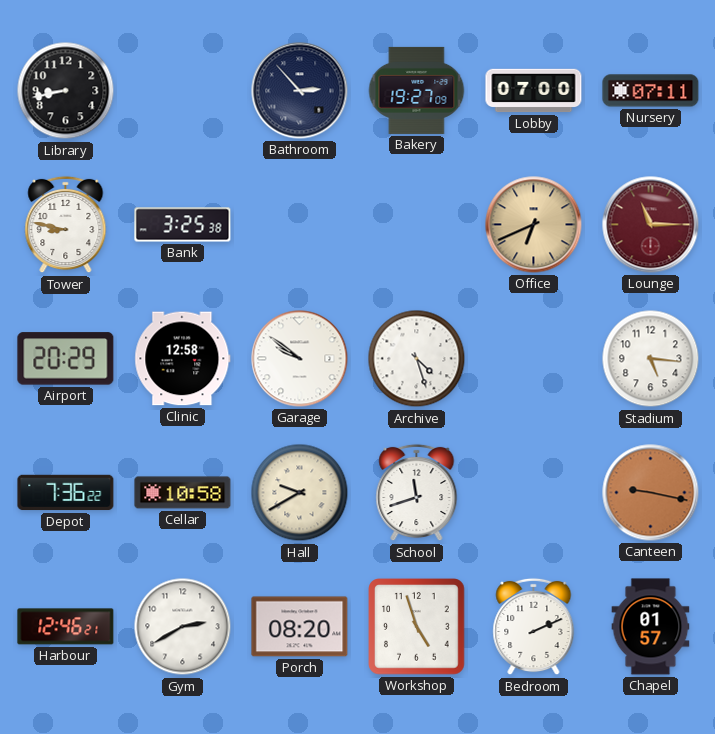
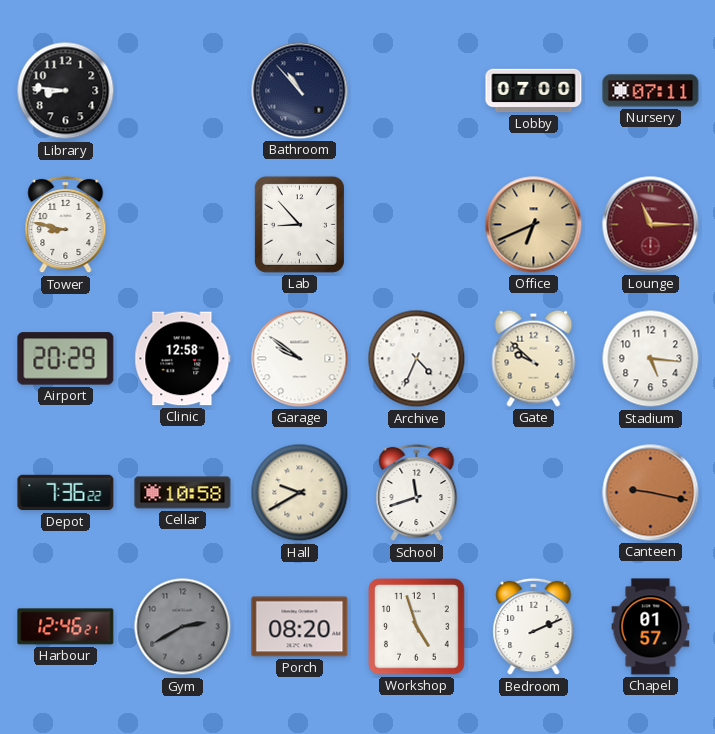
Library: 8:43 -> 8:46 (66, 91)
Bathroom: 2:53 -> 10:53 (300, 91)
Bakery: 19:27 -> none (417, 90)
Bank: 3:25 -> none (183, 225)
Lab: none -> 8:53 (299, 224)
Archive: 4:27 -> 4:34 (417, 359)
Gate: none -> 9:52 (534, 358)
Gym dial: white -> grey (183, 627)
